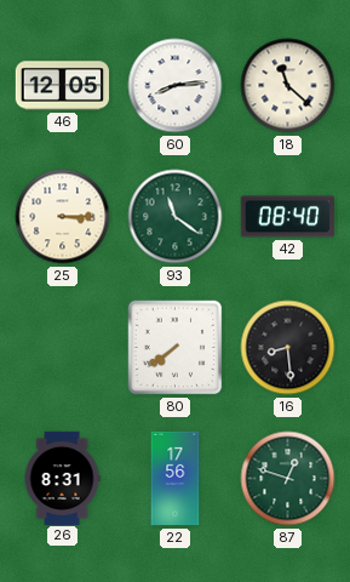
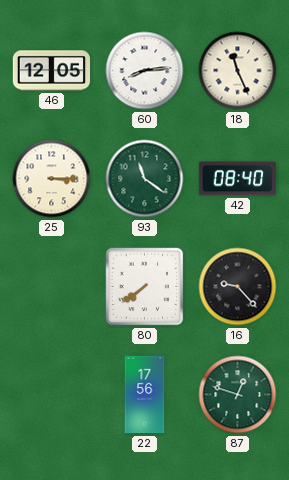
18: 11:22 -> 11:26 (238, 71)
16: 8:29 -> 9:23 (238, 287)
26: 8:31 -> none (62, 478)
